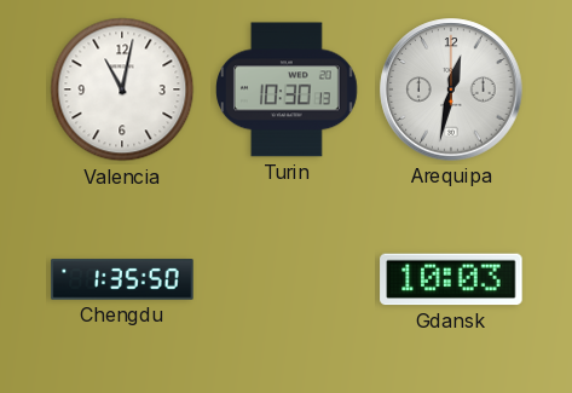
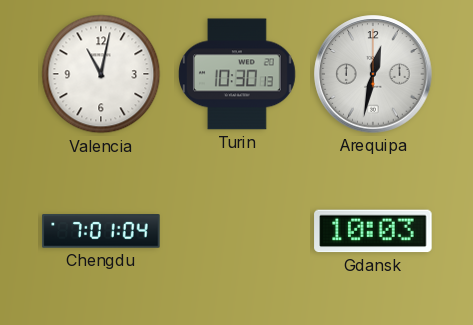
Chengdu: 1:35 -> 7:01 (101, 231)
